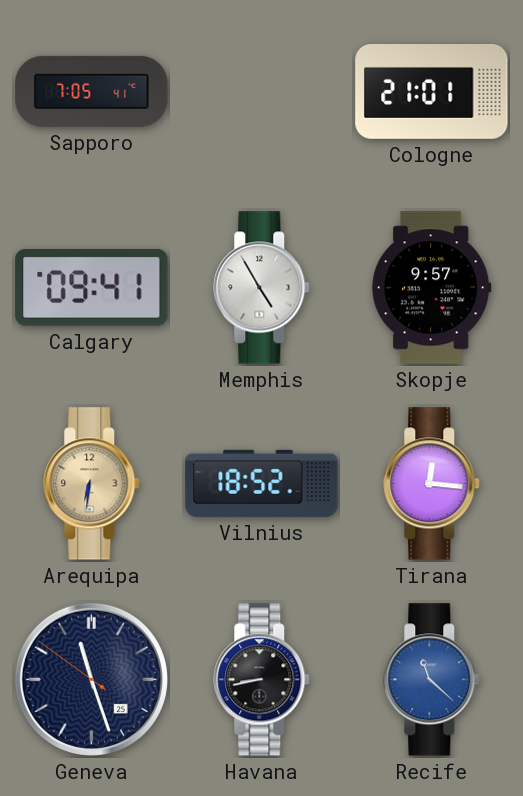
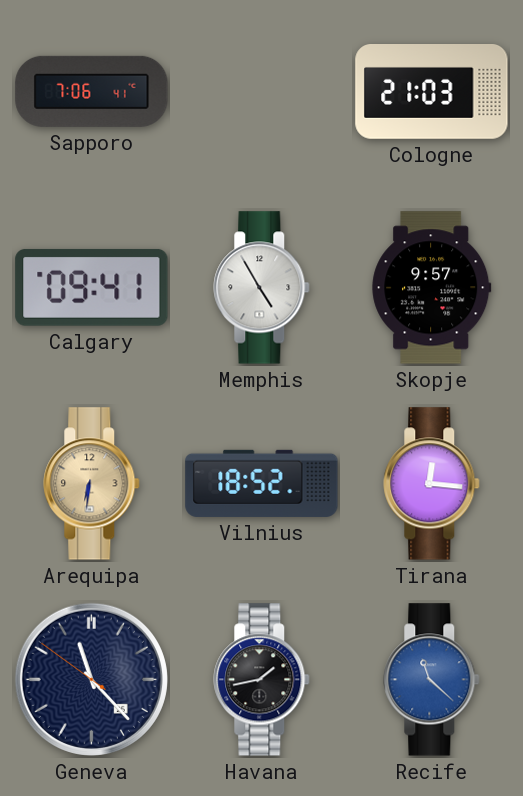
Sapporo: 7:05 -> 7:06 (92, 91)
Cologne: 21:01 -> 21:03 (432, 92)
Geneva: 11:26 -> 11:22 (91, 679)
Havana: 8:43 -> 1:43 (262, 680)
